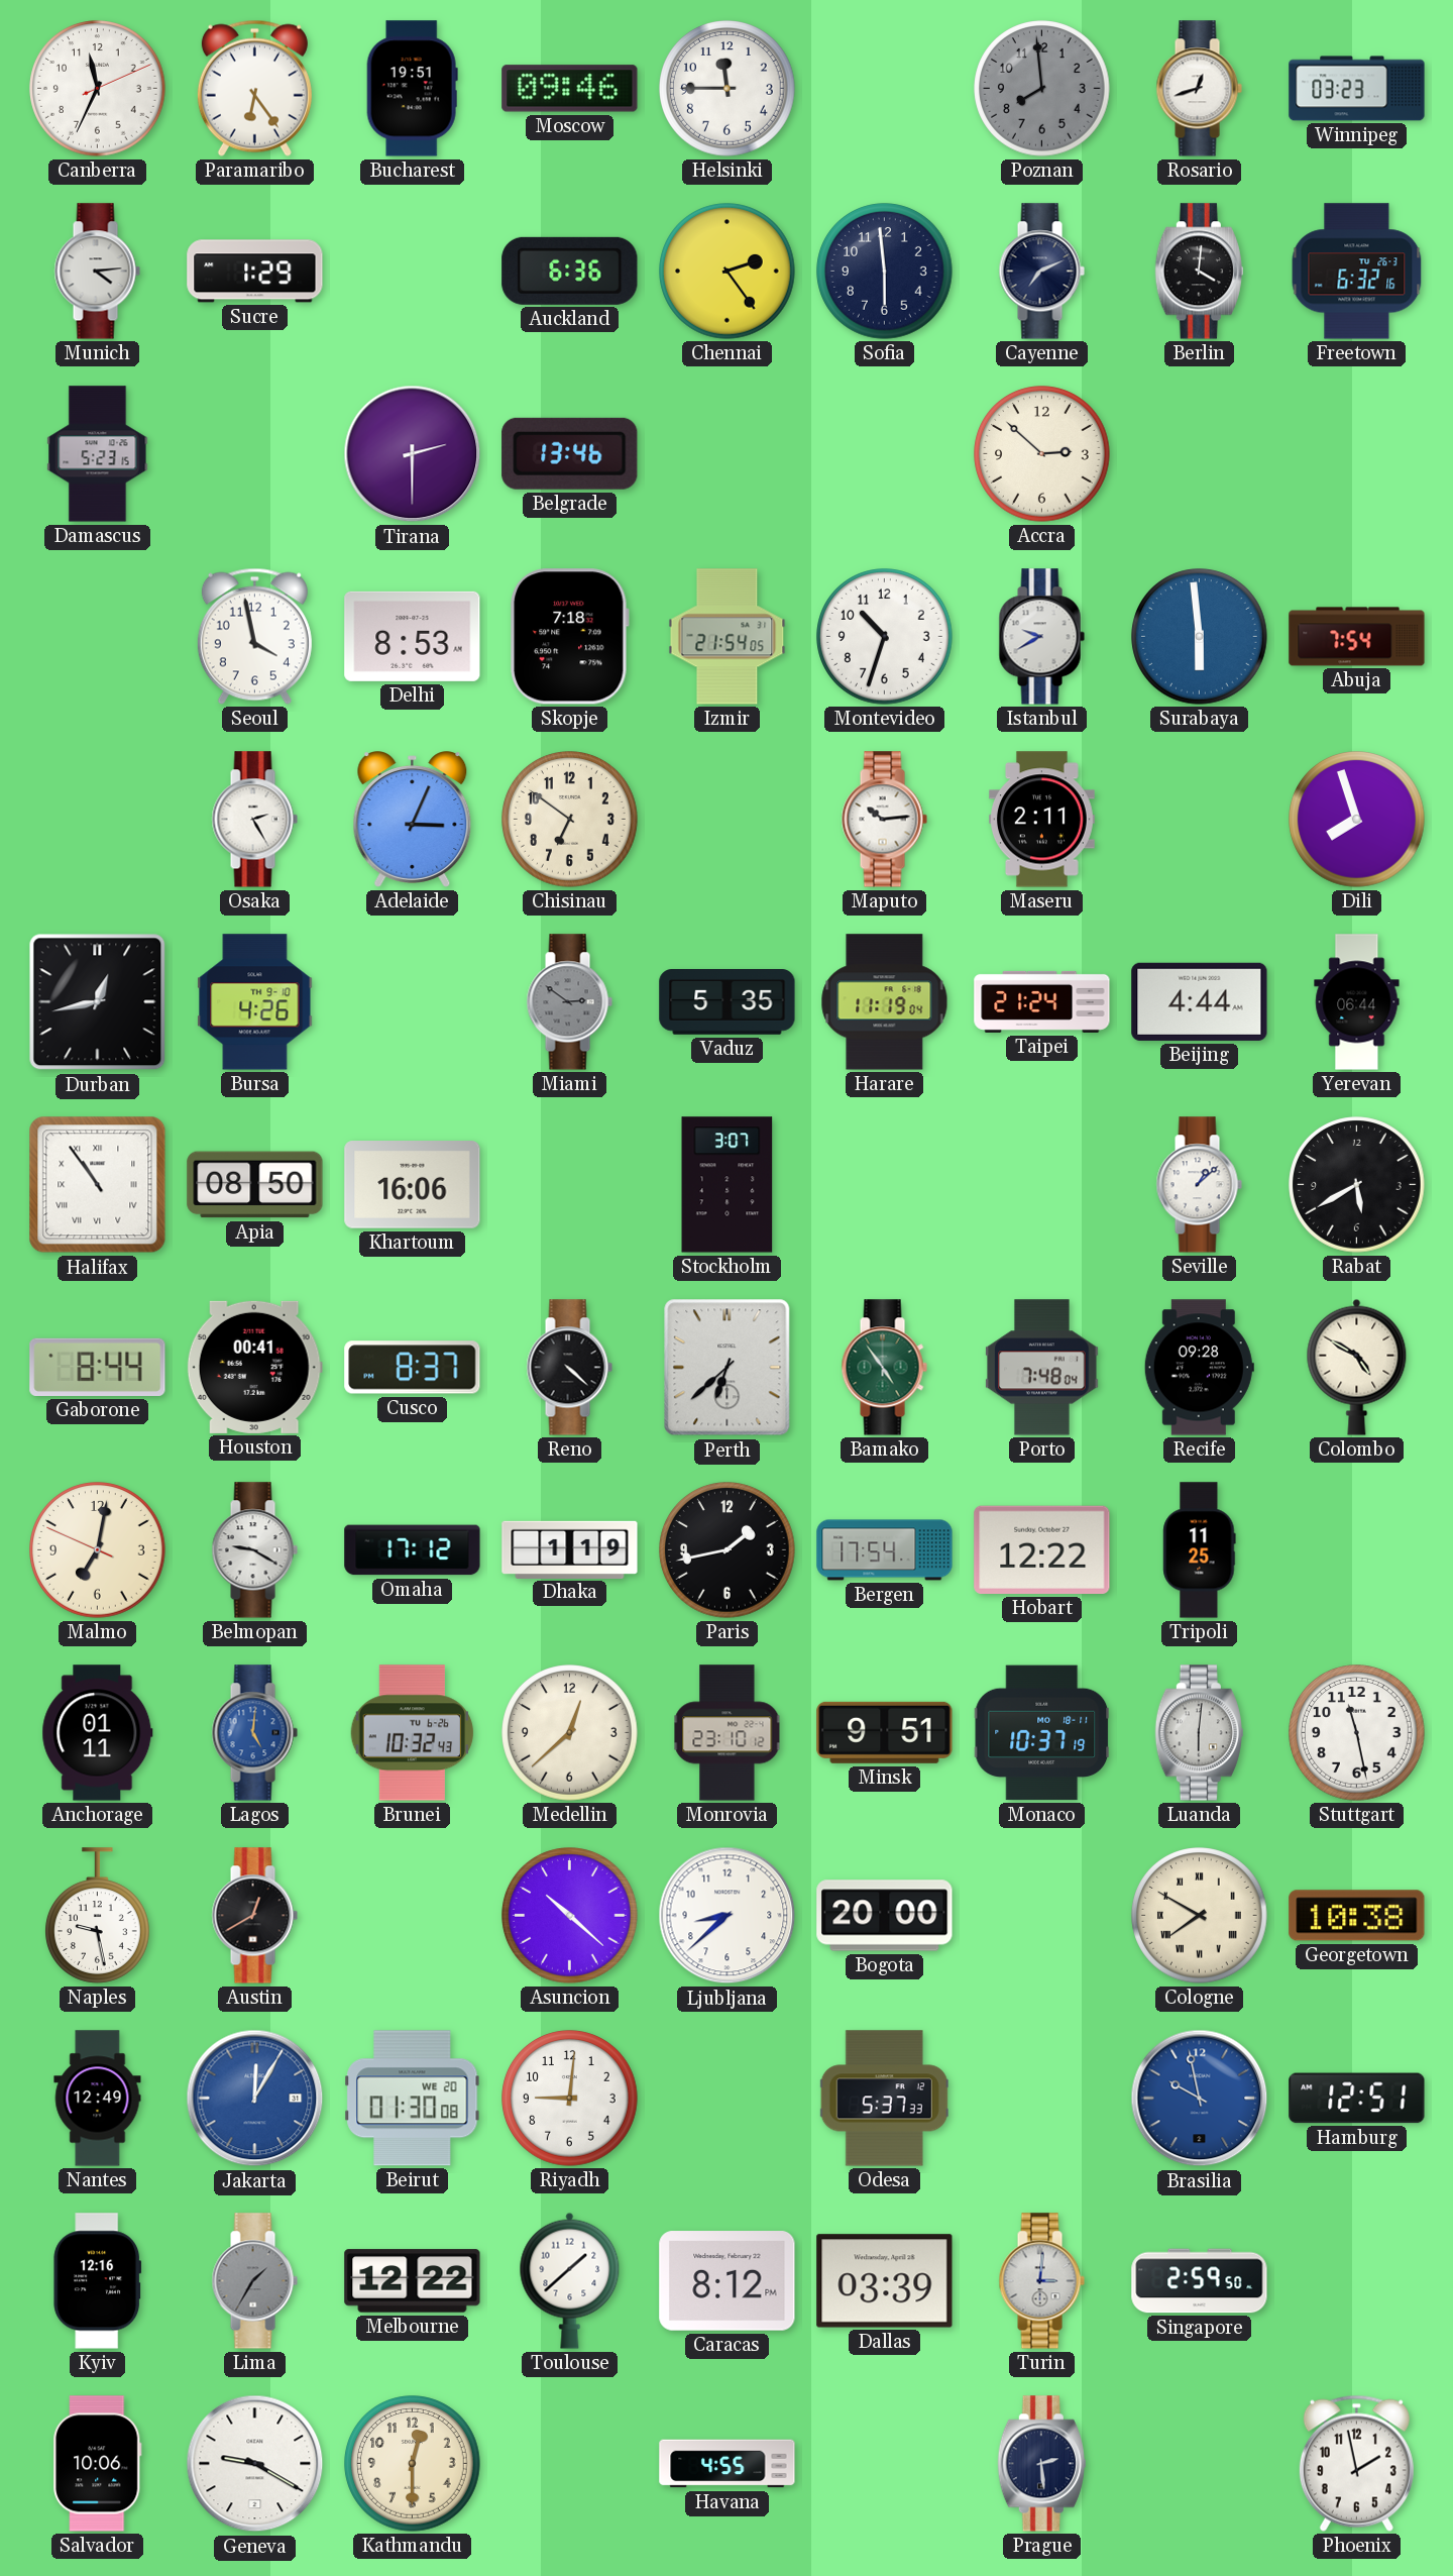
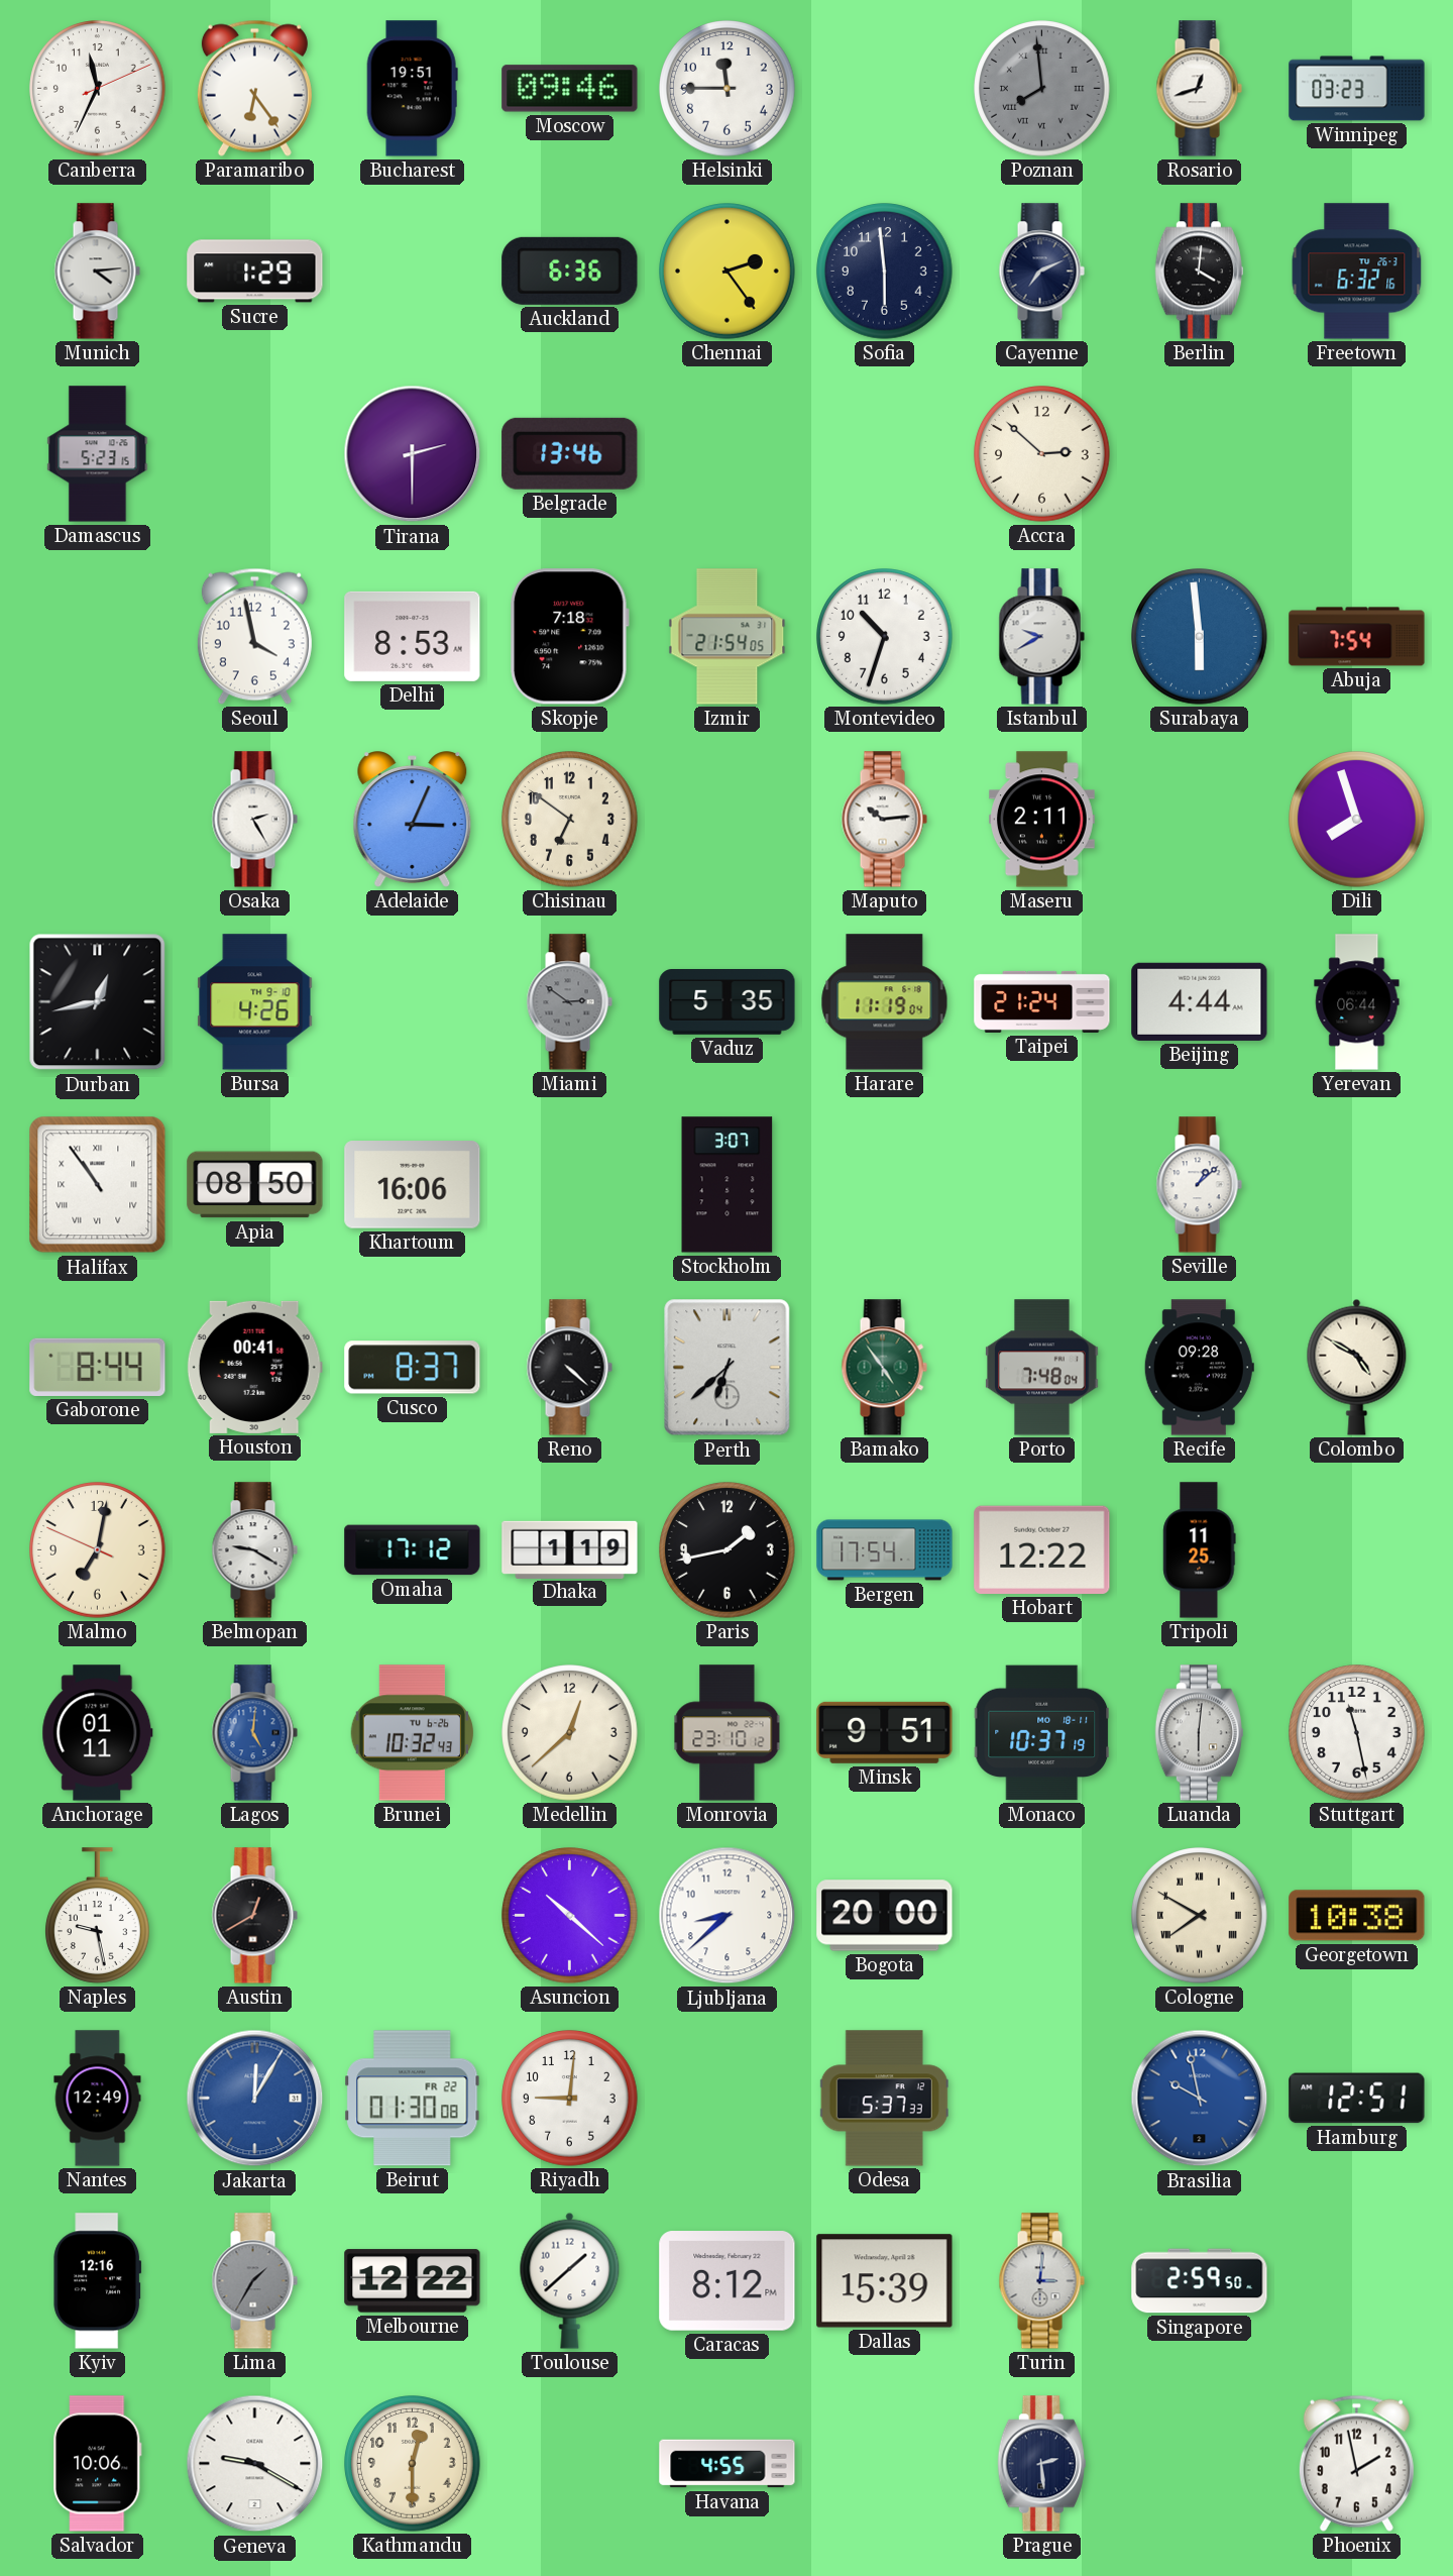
Poznan numerals: Arabic -> Roman (1042, 89)
Rabat: 5:40 -> none (1357, 1185)
Beirut date: WE 20 -> FR 22 (413, 2099)
Dallas: 03:39 -> 15:39 (885, 2281)
